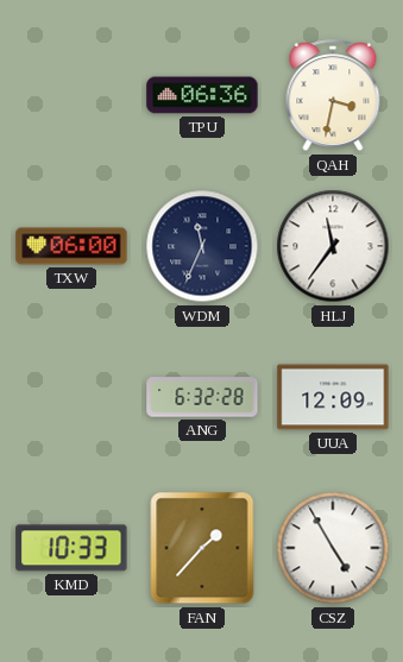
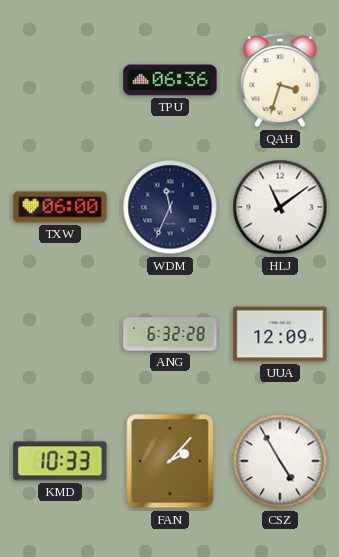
QAH: 3:32 -> 3:33 (280, 81)
HLJ: 11:36 -> 11:09 (280, 207)
FAN: 1:37 -> 2:07 (170, 461)
